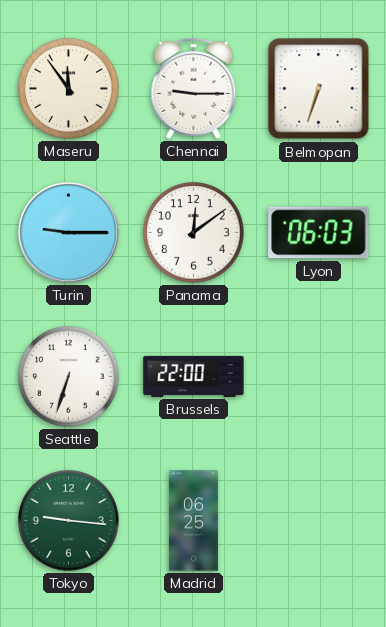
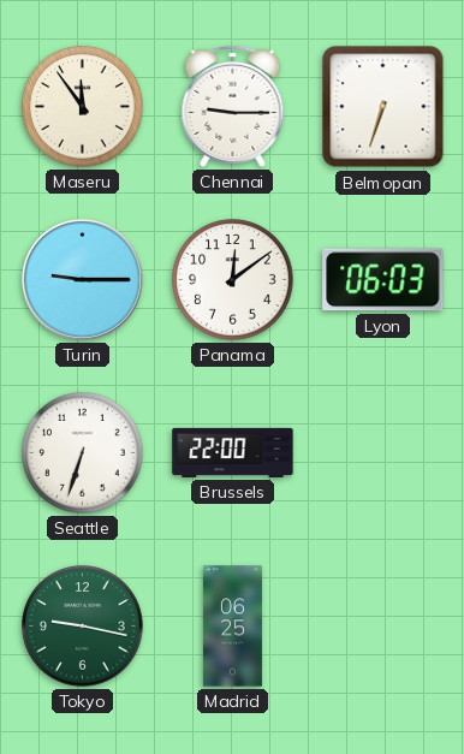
Tokyo: 9:16 -> 9:17 (83, 627)
